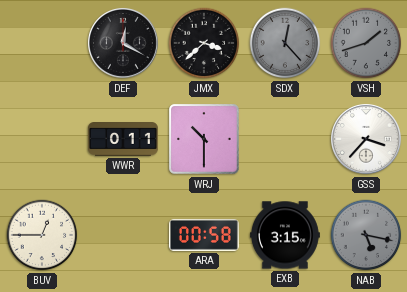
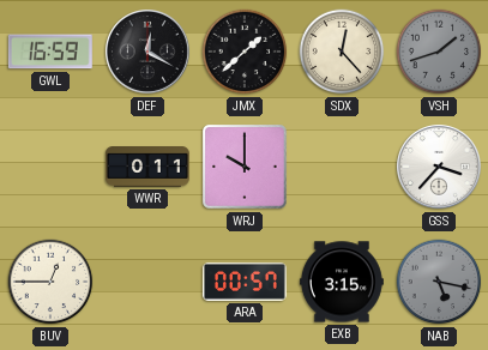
GWL: none -> 16:59 (50, 52)
JMX: 3:38 -> 1:38 (245, 52)
SDX dial: grey -> cream (342, 52)
WRJ: 10:30 -> 10:00 (246, 168)
ARA: 00:58 -> 00:57 (245, 282)
